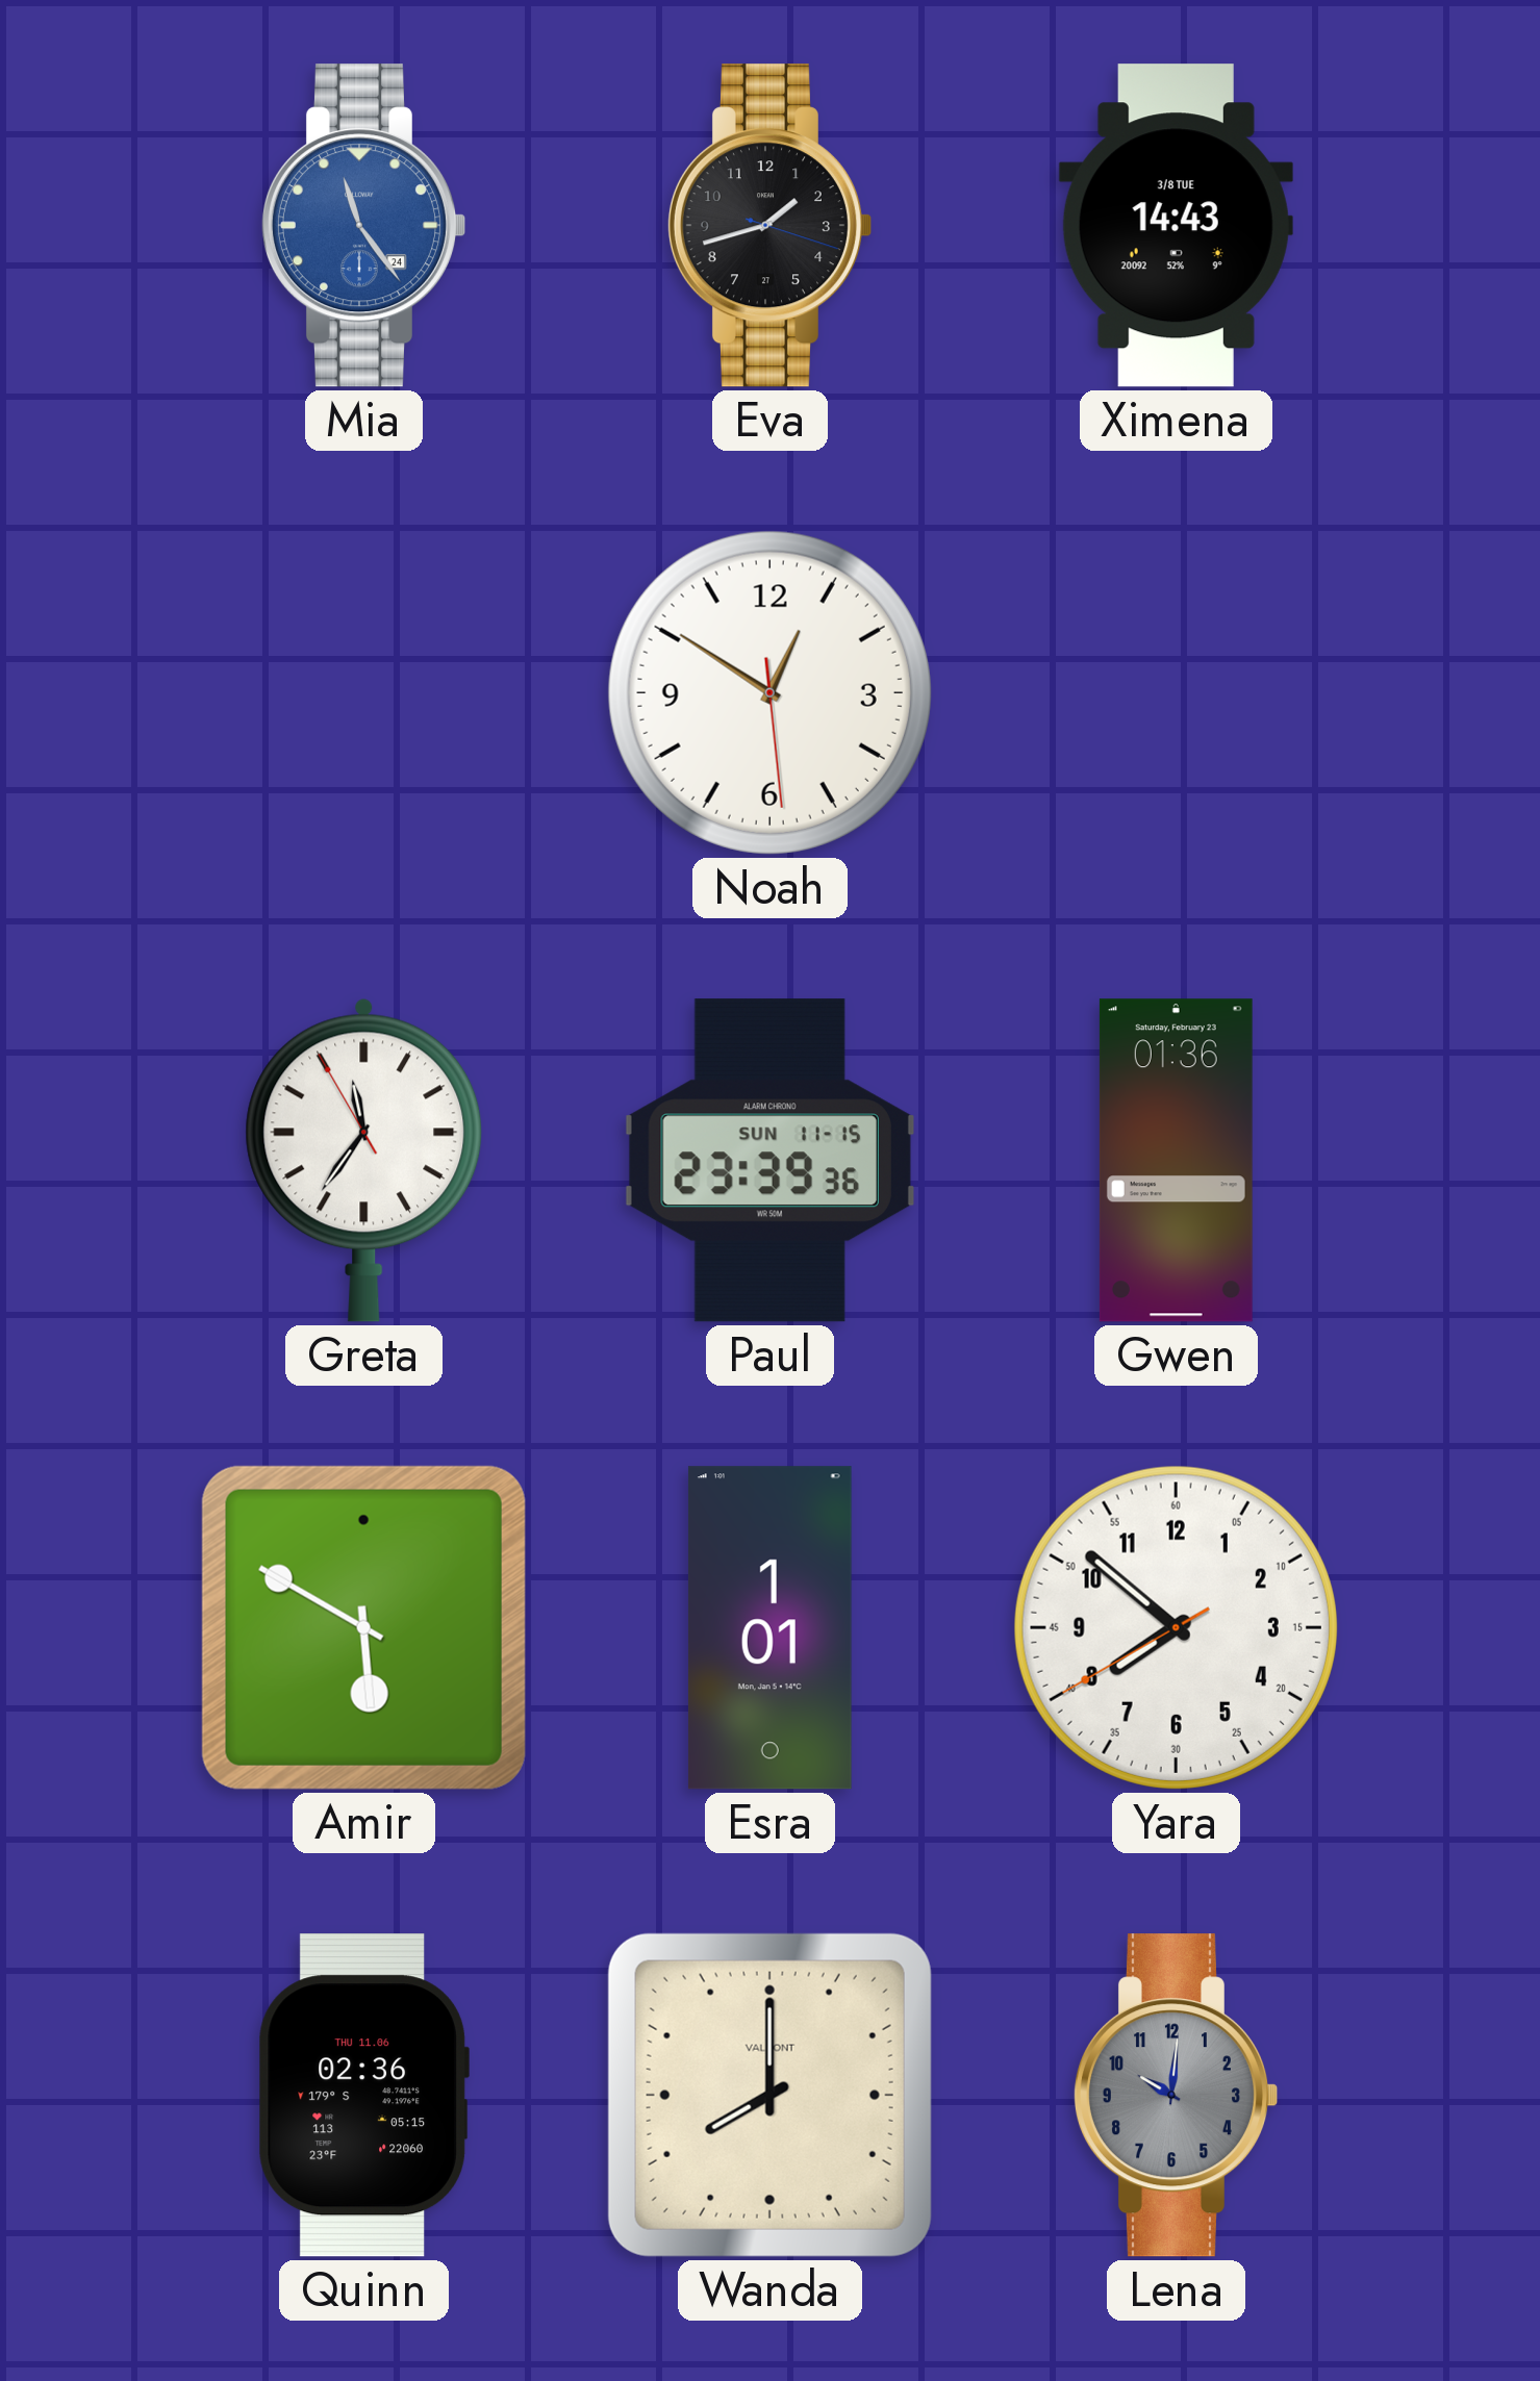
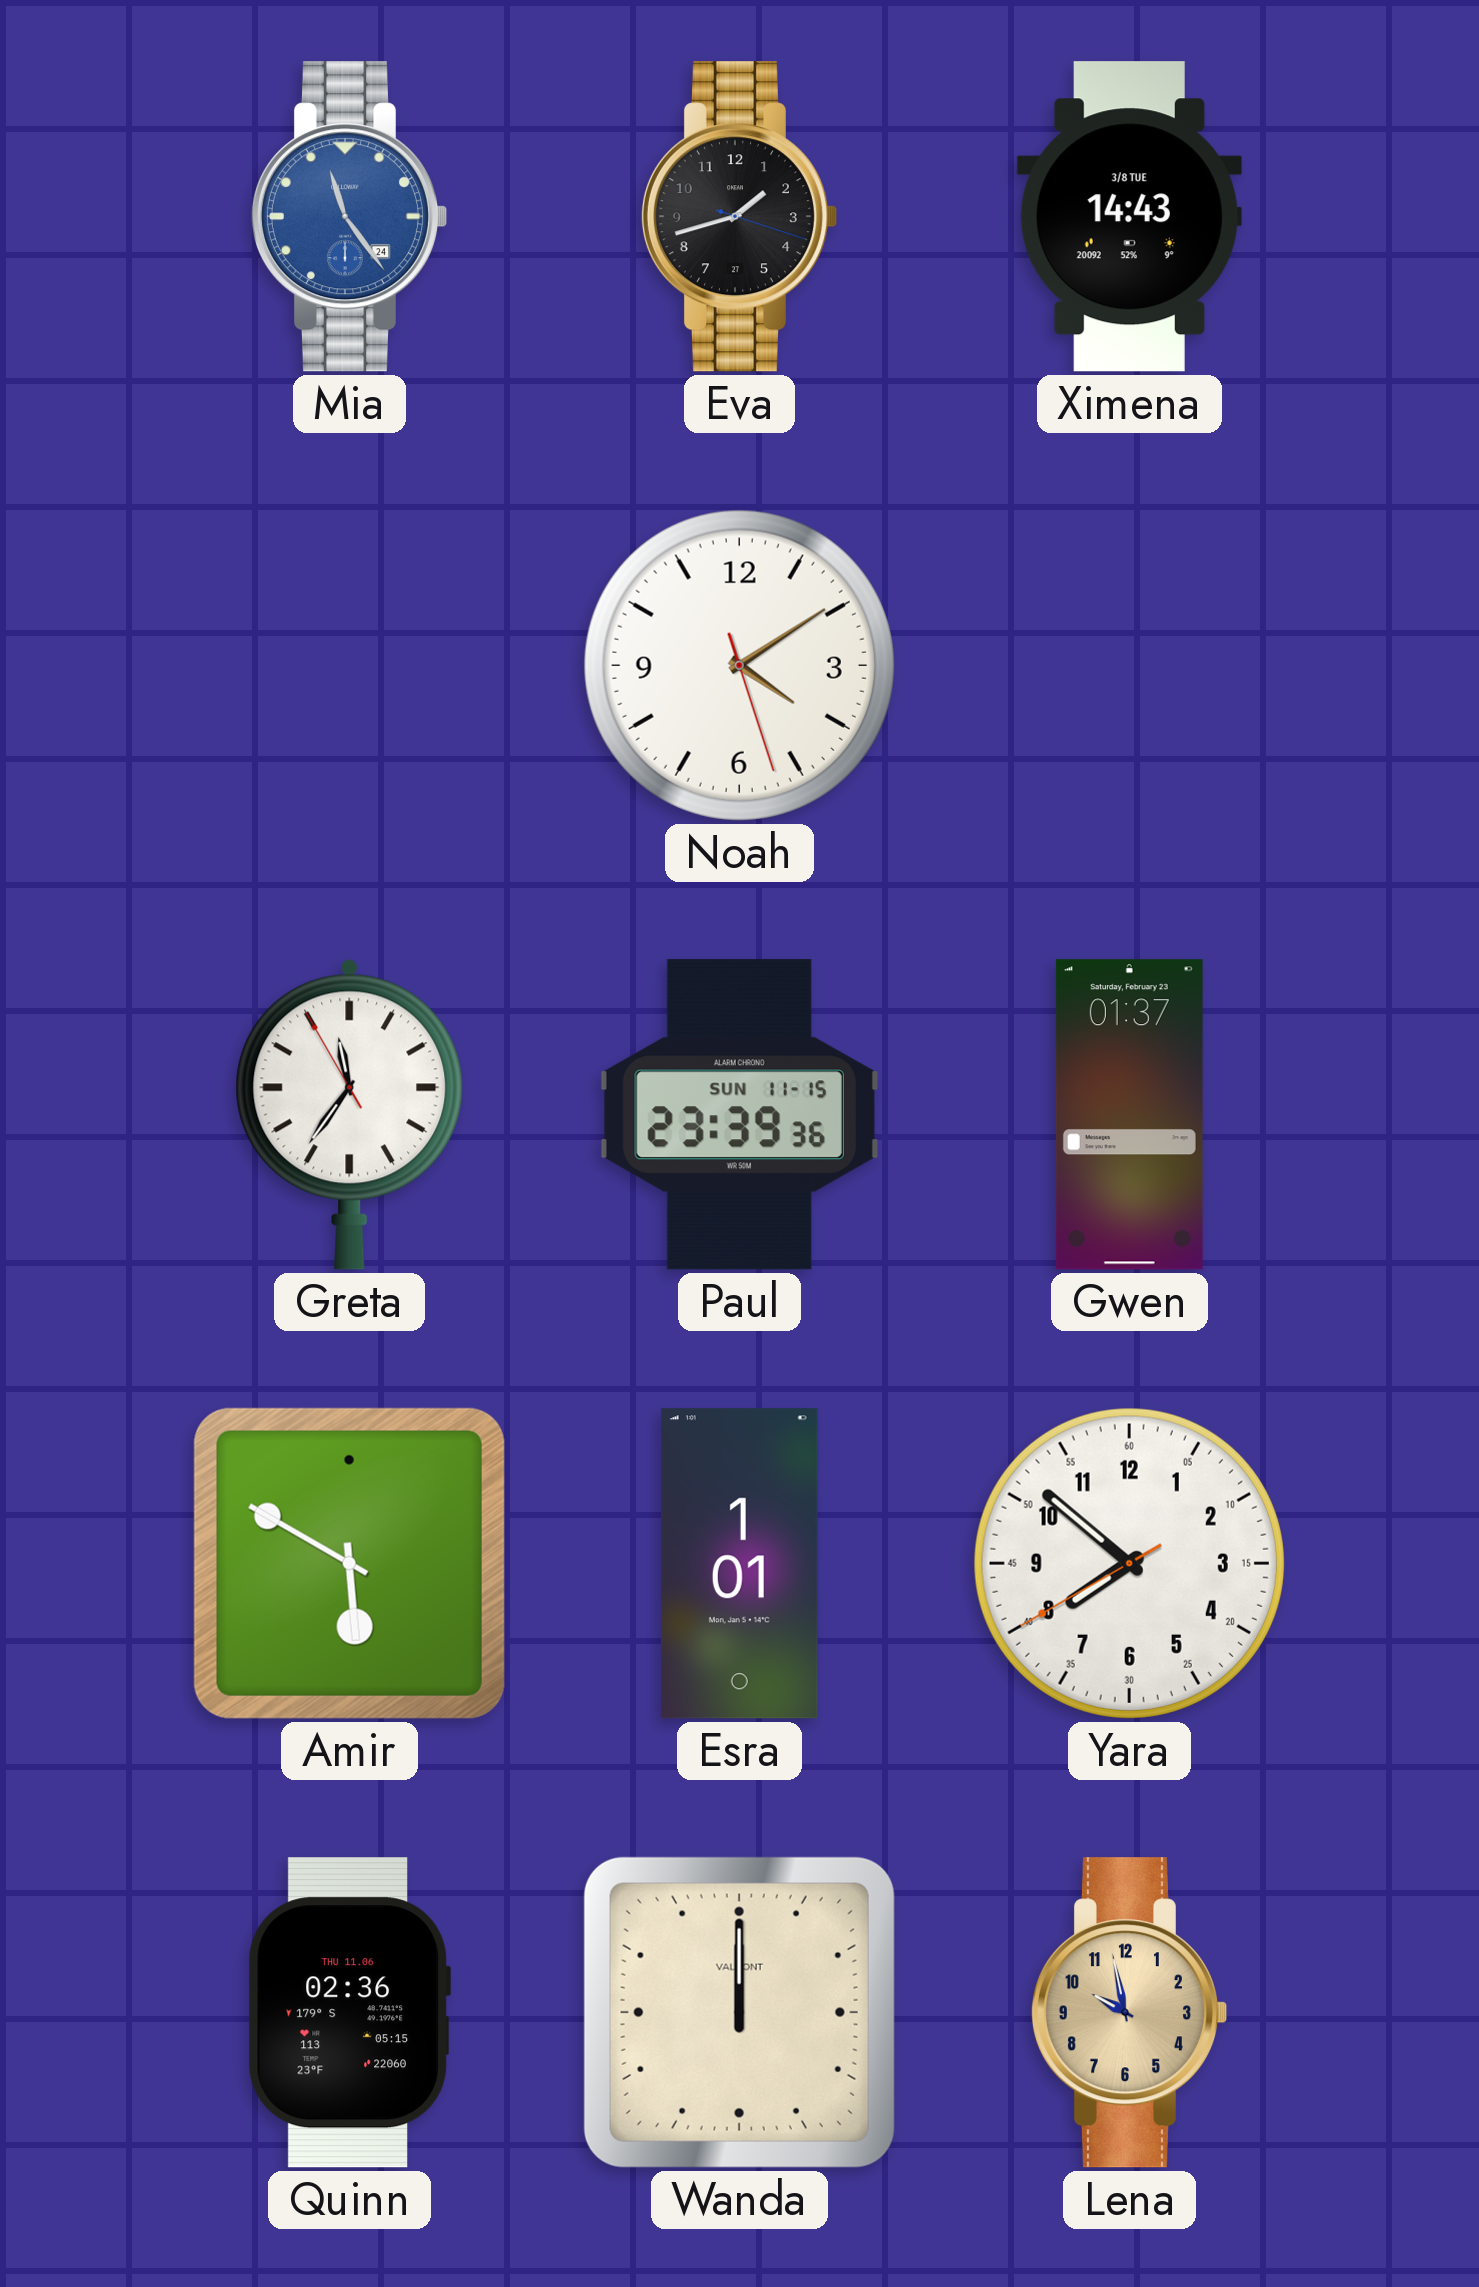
Noah: 12:50 -> 4:09 (739, 665)
Gwen: 01:36 -> 01:37 (1129, 1115)
Wanda: 8:00 -> 12:00 (739, 2012)
Lena: 10:01 -> 9:58 (1128, 2013)
Lena dial: grey -> champagne (1128, 2013)
